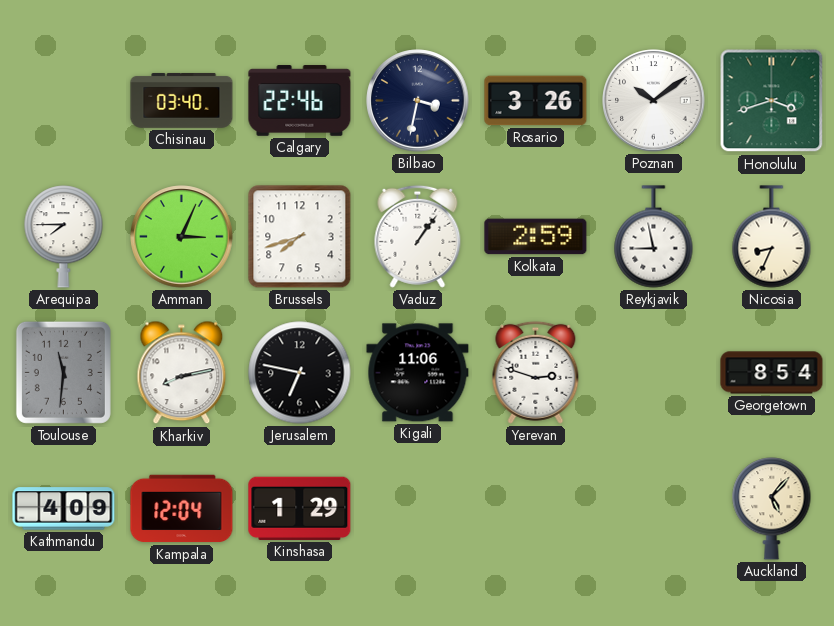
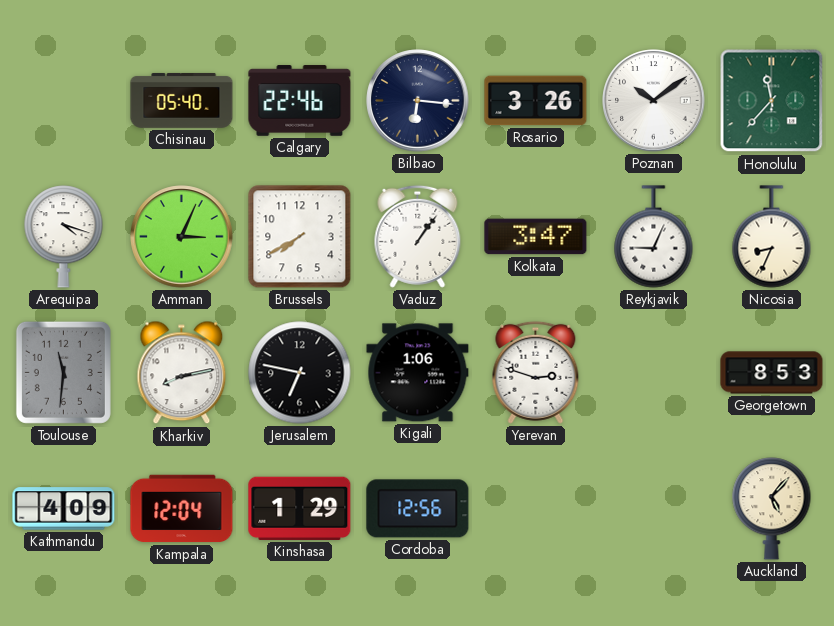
Chisinau: 03:40 -> 05:40 (182, 101)
Bilbao: 3:32 -> 6:16 (418, 101)
Honolulu: 3:42 -> 11:37 (772, 101)
Arequipa: 7:45 -> 4:18 (64, 237)
Brussels: 7:42 -> 7:40 (300, 237)
Kolkata: 2:59 -> 3:47 (536, 237)
Reykjavik: 8:58 -> 9:04 (654, 237)
Kigali: 11:06 -> 1:06 (418, 373)
Georgetown: 8:54 -> 8:53 (772, 373)
Cordoba: none -> 12:56 (418, 509)
